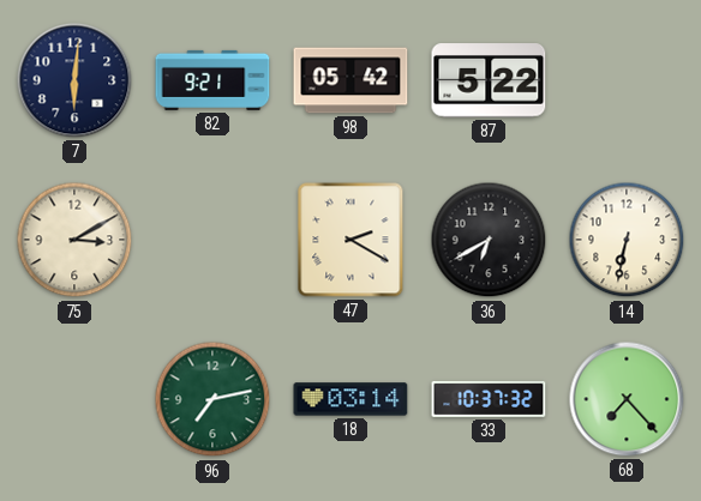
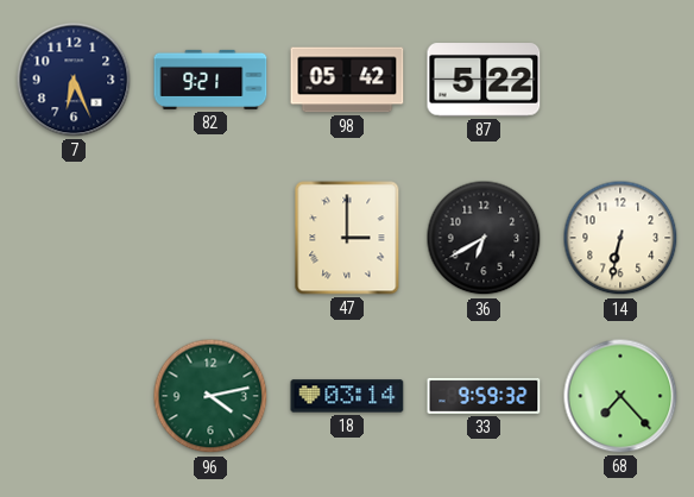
7: 6:01 -> 6:26 (74, 80)
75: 3:10 -> none (74, 240)
47: 2:20 -> 3:00 (347, 238)
96: 7:13 -> 4:13 (210, 396)
33: 10:37 -> 9:59 (484, 396)
